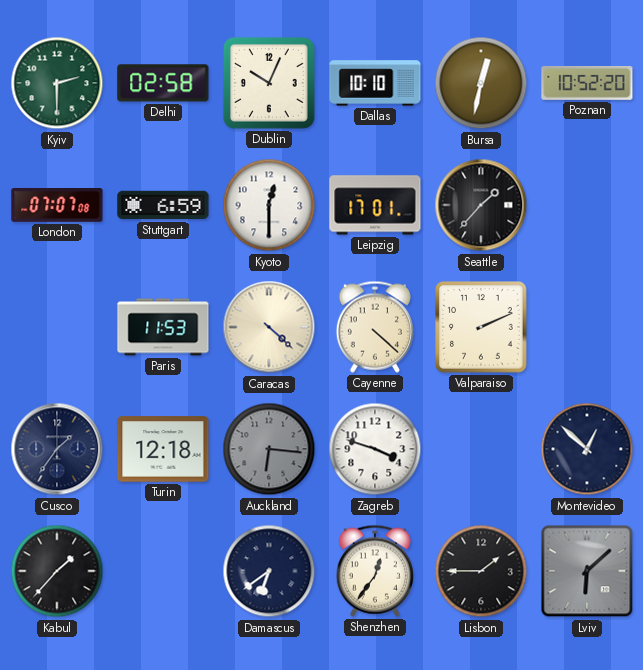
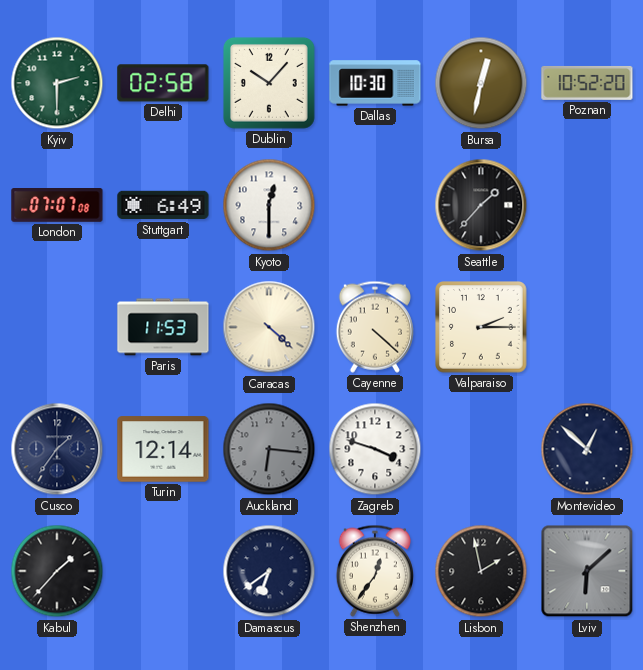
Dublin: 10:04 -> 10:07 (269, 83)
Dallas: 10:10 -> 10:30 (375, 83)
Stuttgart: 6:59 -> 6:49 (163, 205)
Leipzig: 17:01 -> none (375, 205)
Valparaiso: 2:11 -> 2:15 (482, 328)
Turin: 12:18 -> 12:14 (163, 449)
Lisbon: 1:45 -> 1:58 (481, 571)
